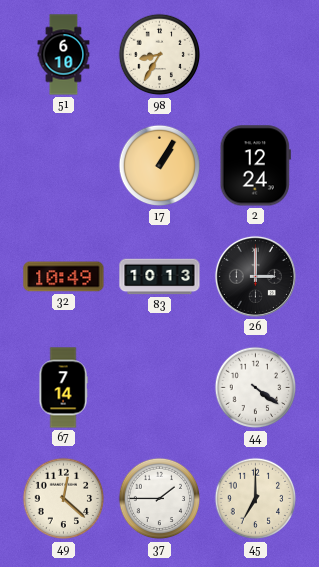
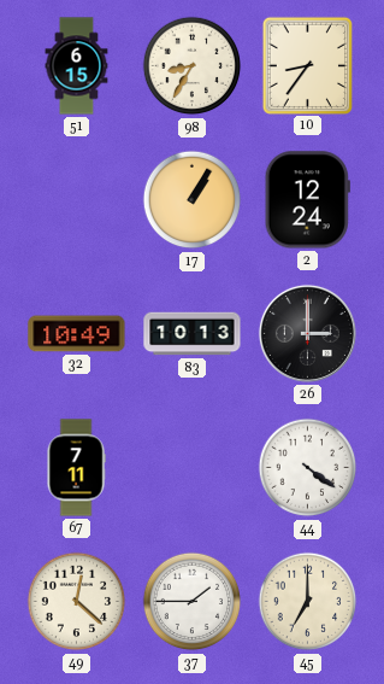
51: 6:10 -> 6:15 (77, 66)
10: none -> 8:36 (307, 65)
67: 7:14 -> 7:11 (76, 468)
